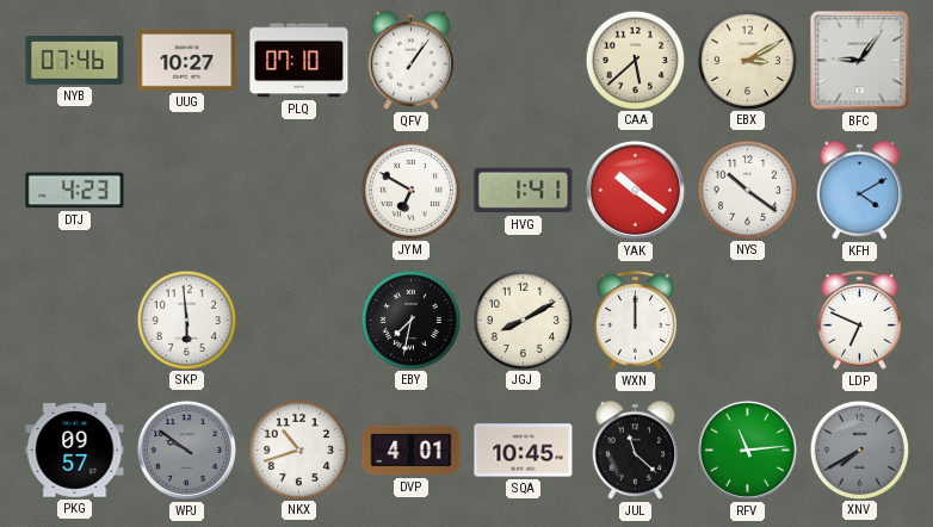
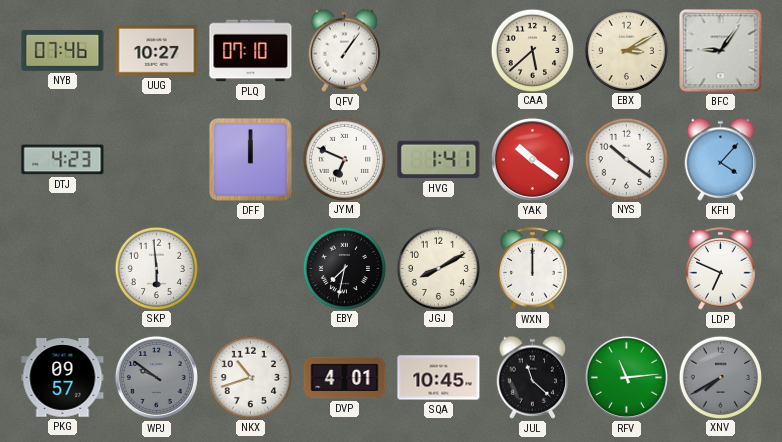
DFF: none -> 12:00 (250, 159)
JYM: 6:50 -> 6:49 (344, 159)
KFH: 4:10 -> 4:07 (721, 159)
